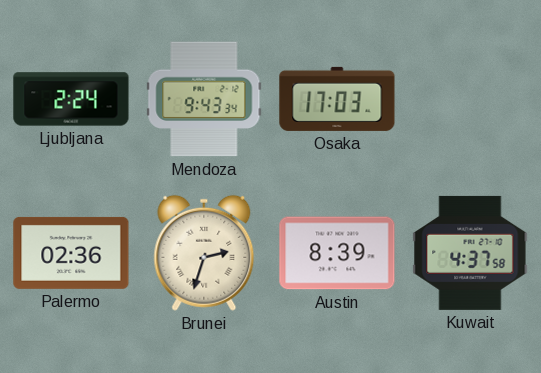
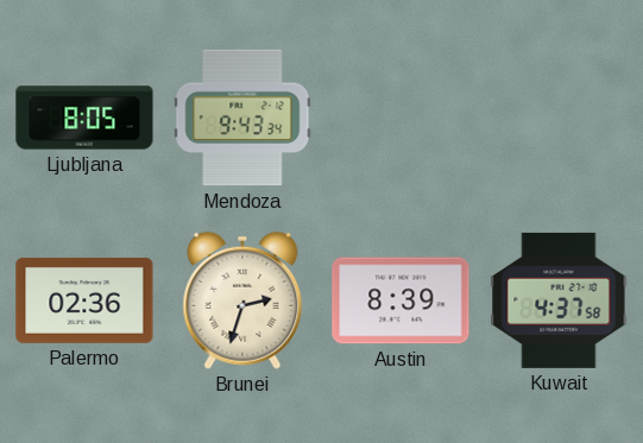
Ljubljana: 2:24 -> 8:05 (84, 118)
Osaka: 17:03 -> none (337, 99)
